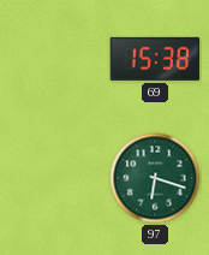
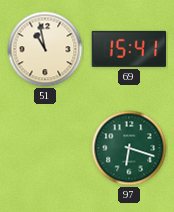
51: none -> 10:58 (45, 49)
69: 15:38 -> 15:41 (129, 49)
